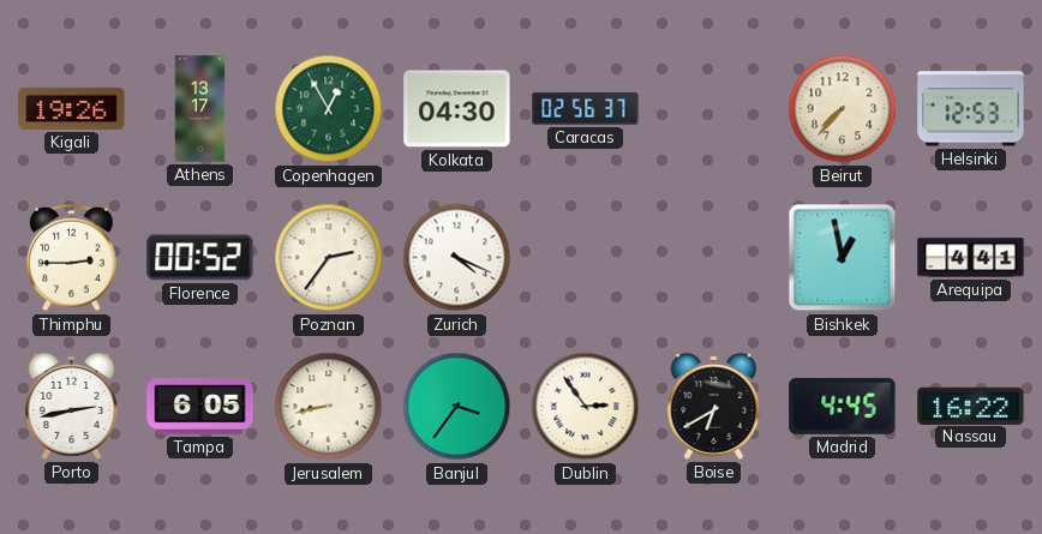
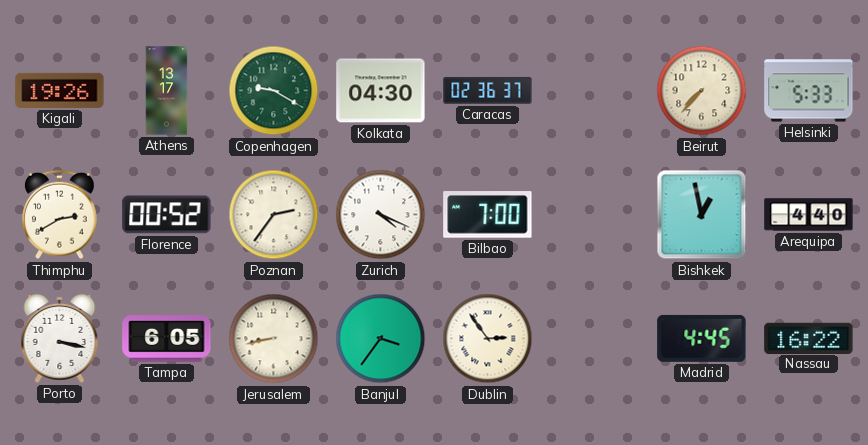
Copenhagen: 12:55 -> 9:20 (274, 91)
Caracas: 02:56 -> 02:36 (488, 90)
Helsinki: 12:53 -> 5:33 (809, 91)
Thimphu: 2:45 -> 2:40 (60, 215)
Bilbao: none -> 7:00 (488, 215)
Arequipa: 4:41 -> 4:40 (809, 215)
Porto: 2:43 -> 3:17 (60, 338)
Boise: 6:40 -> none (714, 406)
